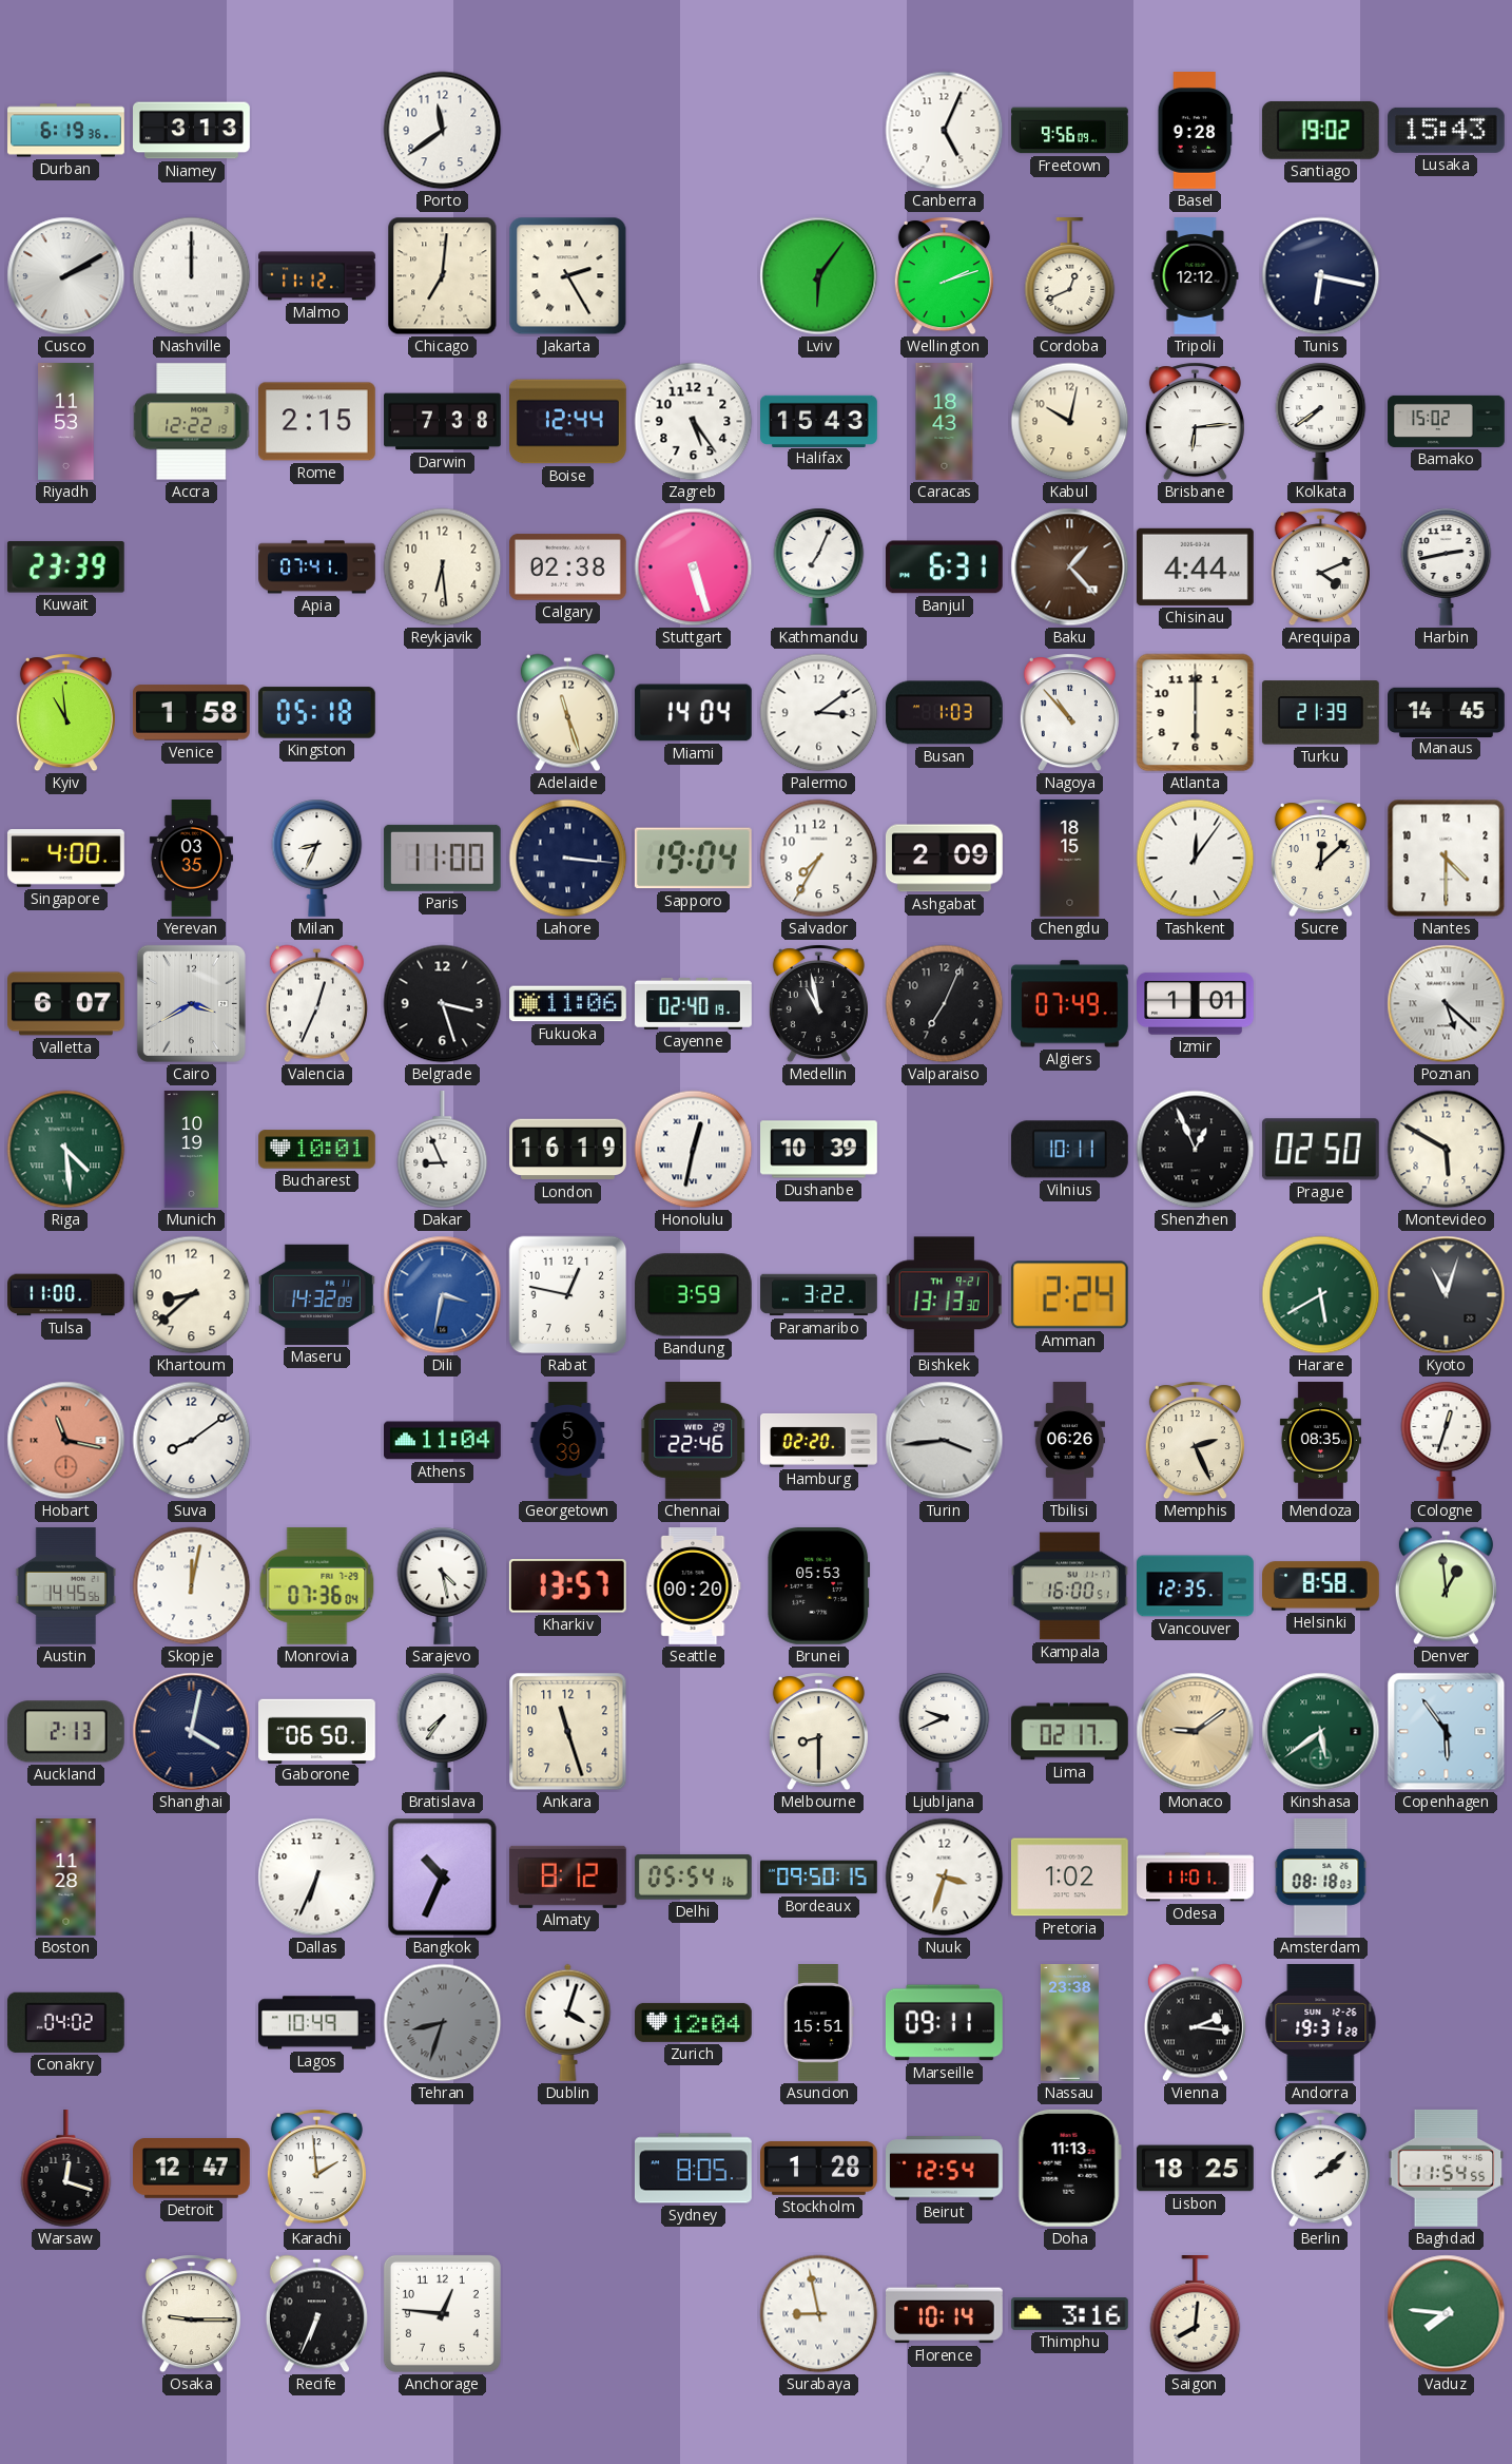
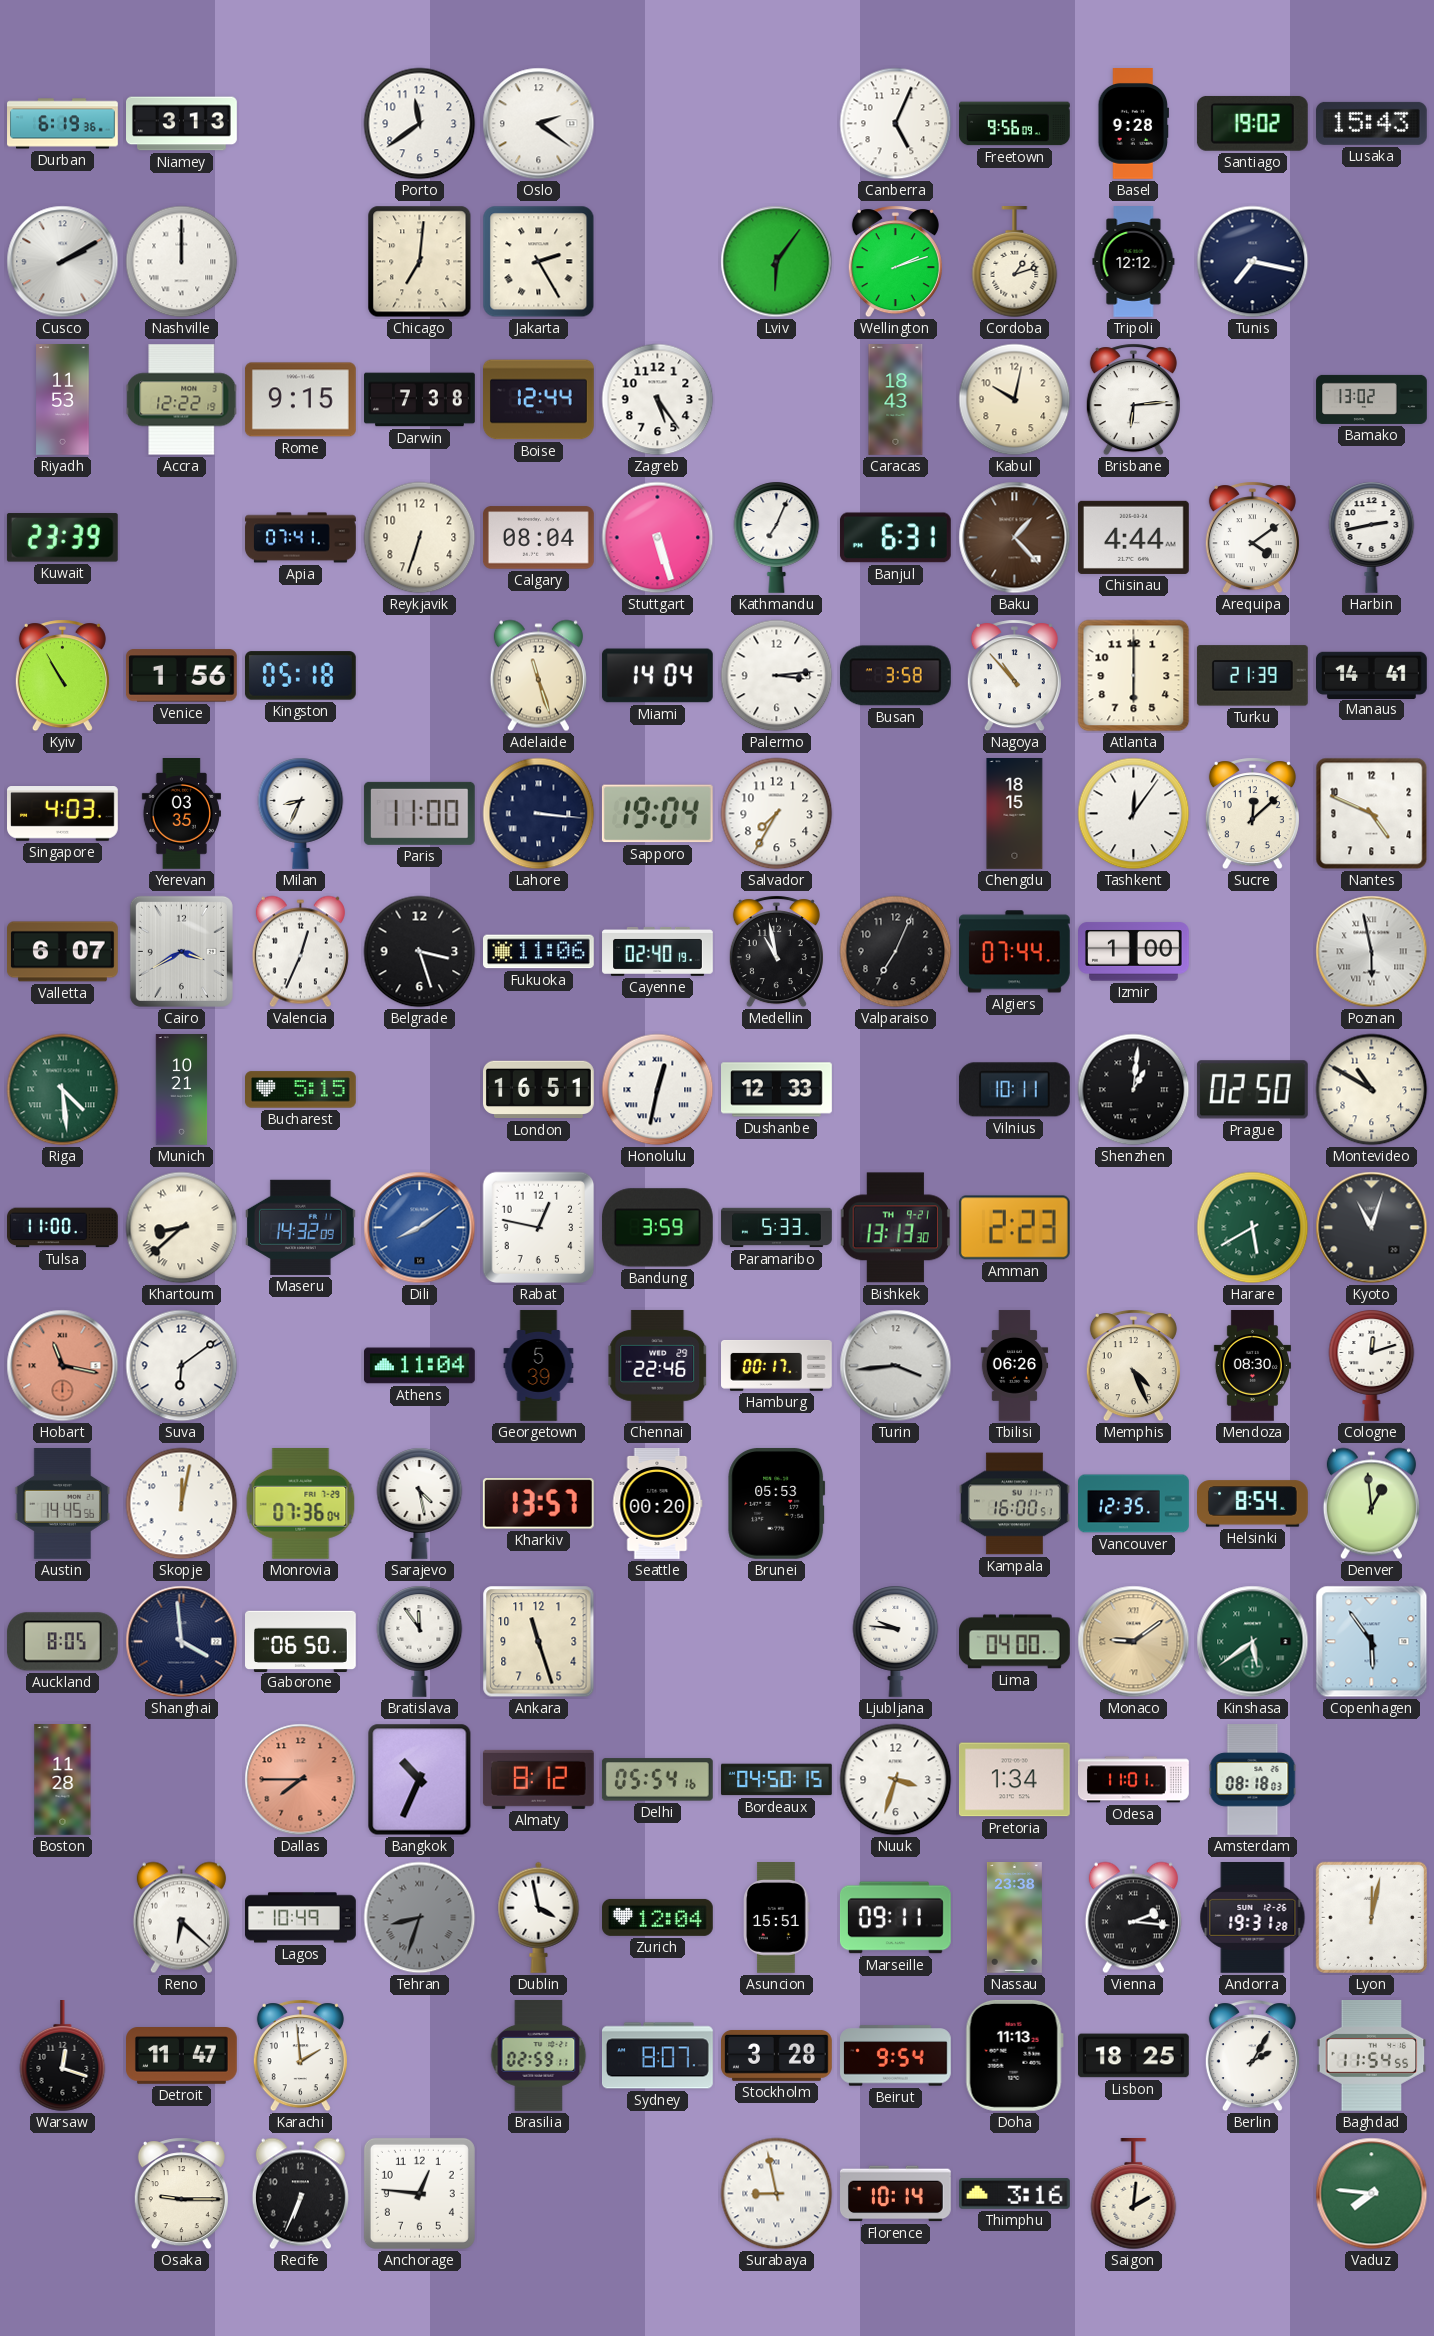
Oslo: none -> 2:21 (539, 124)
Malmo: 11:12 -> none (317, 276)
Cordoba: 12:41 -> 1:12 (1015, 263)
Tunis: 6:17 -> 7:17 (1253, 262)
Rome: 2:15 -> 9:15 (301, 400)
Halifax: 15:43 -> none (819, 421)
Kolkata: 7:39 -> none (1321, 421)
Bamako: 15:02 -> 13:02 (1372, 399)
Reykjavik: 6:29 -> 6:33 (420, 538)
Calgary: 02:38 -> 08:04 (539, 538)
Arequipa: 4:11 -> 4:09 (1252, 538)
Kyiv: 10:59 -> 10:55 (62, 676)
Venice: 1:58 -> 1:56 (181, 676)
Palermo: 3:09 -> 3:14 (777, 676)
Busan: 1:03 -> 3:58 (895, 676)
Manaus: 14:45 -> 14:41 (1372, 675)
Singapore: 4:00 -> 4:03 (63, 814)
Ashgabat: 2:09 -> none (944, 859)
Nantes: 4:30 -> 4:49 (1372, 814)
Algiers: 07:49 -> 07:44 (1014, 952)
Izmir: 1:01 -> 1:00 (1134, 952)
Poznan: 5:22 -> 5:58 (1372, 952)
Munich: 10:19 -> 10:21 (182, 1090)
Bucharest: 10:01 -> 5:15 (301, 1090)
Dakar: 8:56 -> none (443, 1151)
London: 16:19 -> 16:51 (539, 1090)
Dushanbe: 10:39 -> 12:33 (777, 1090)
Shenzhen: 12:56 -> 1:01 (1134, 1090)
Montevideo: 5:50 -> 10:50 (1372, 1090)
Khartoum numerals: Arabic -> Roman (182, 1228)
Dili: 3:32 -> 8:09 (420, 1228)
Paramaribo: 3:22 -> 5:33 (777, 1228)
Amman: 2:24 -> 2:23 (1014, 1228)
Suva: 8:09 -> 6:09 (182, 1366)
Hamburg: 02:20 -> 00:17 (777, 1365)
Memphis: 2:26 -> 4:26 (1133, 1366)
Mendoza: 08:35 -> 08:30 (1252, 1366)
Cologne: 12:33 -> 12:12 (1372, 1365)
Helsinki: 8:58 -> 8:54 (1253, 1504)
Auckland: 2:13 -> 8:05 (62, 1642)
Shanghai: 4:02 -> 3:59 (182, 1642)
Bratislava: 7:36 -> 11:54 (420, 1641)
Melbourne: 8:30 -> none (818, 1732)
Ljubljana: 9:41 -> 9:46 (896, 1641)
Lima: 02:17 -> 04:00 (1015, 1642)
Dallas: 6:34 -> 7:45 (301, 1780)
Dallas dial: white -> salmon (301, 1780)
Bordeaux: 09:50 -> 04:50 (777, 1780)
Pretoria: 1:02 -> 1:34 (1014, 1780)
Conakry: 04:02 -> none (65, 2022)
Reno: none -> 6:22 (181, 1918)
Dublin: 4:03 -> 3:58 (539, 1917)
Lyon: none -> 12:02 (1371, 1917)
Detroit: 12:47 -> 11:47 (182, 2056)
Brasilia: none -> 02:59 (539, 2056)
Sydney: 8:05 -> 8:07 (658, 2056)
Stockholm: 1:28 -> 3:28 (777, 2055)
Beirut: 12:54 -> 9:54 (896, 2056)
Berlin: 2:08 -> 2:05 (1252, 2056)
Saigon: 8:01 -> 2:01 (1134, 2195)
